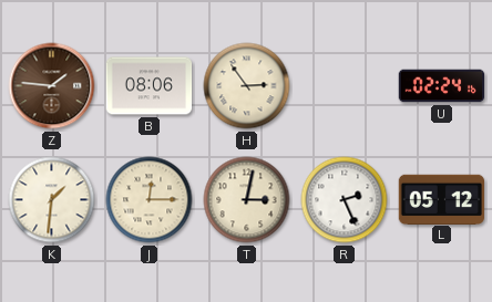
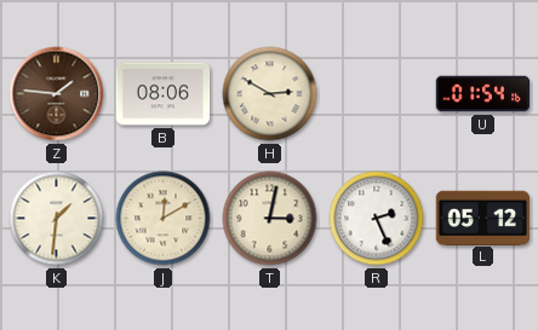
H: 2:54 -> 2:50 (270, 94)
U: 02:24 -> 01:54 (483, 94)
J: 12:15 -> 12:10 (164, 219)
